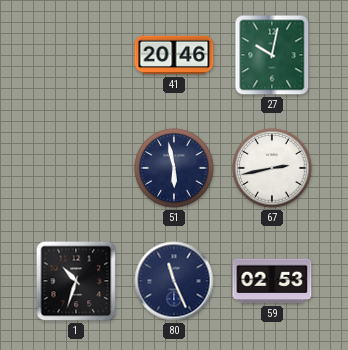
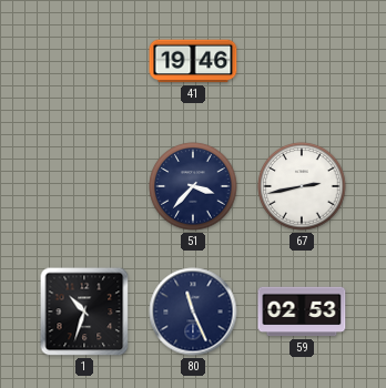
41: 20:46 -> 19:46 (193, 61)
27: 10:02 -> none (272, 55)
51: 5:58 -> 3:37 (193, 186)
